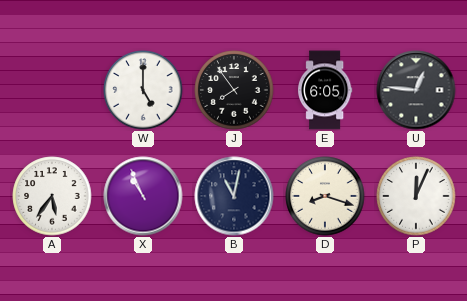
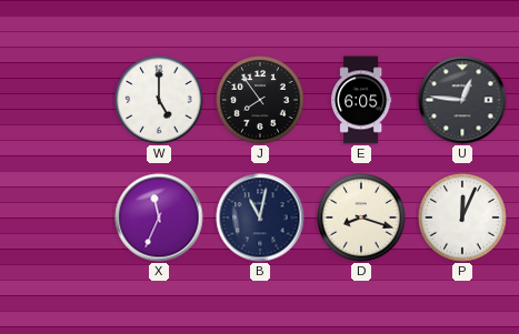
A: 5:36 -> none (52, 196)
X: 10:56 -> 11:34 (159, 217)
